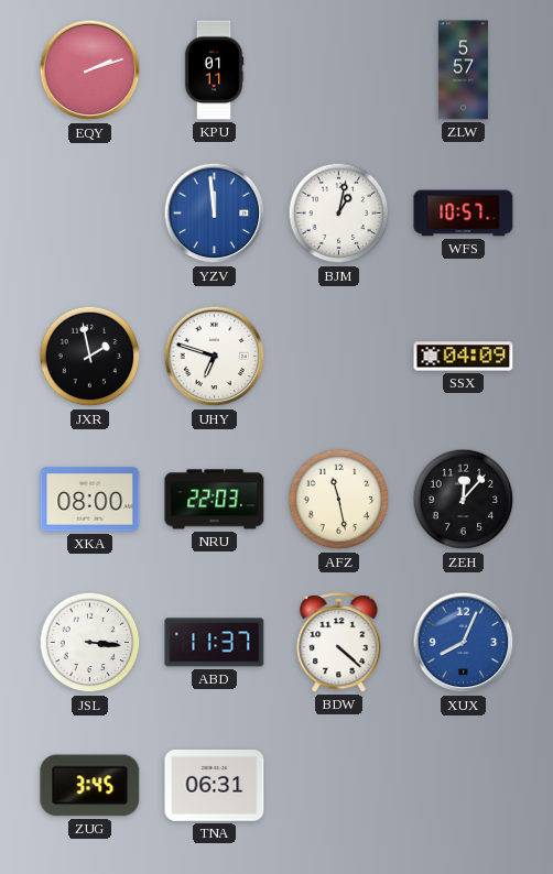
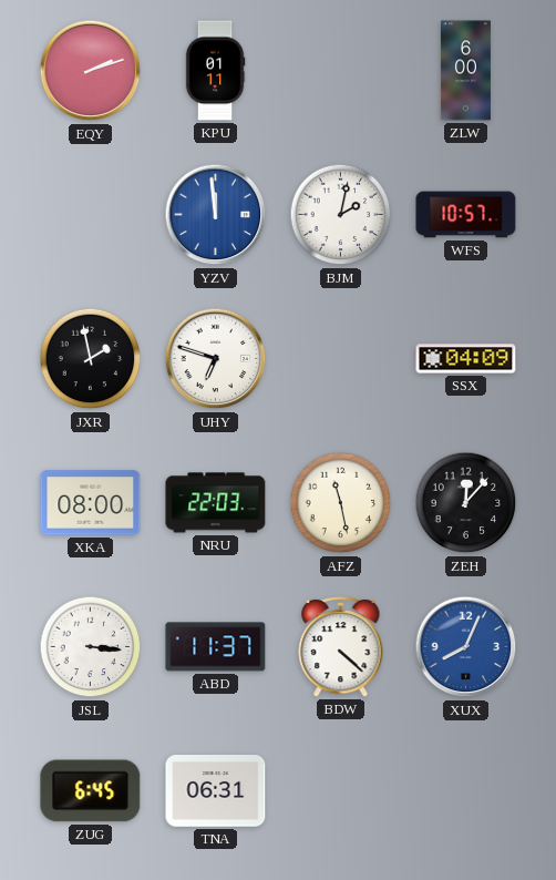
ZLW: 5:57 -> 6:00 (465, 71)
BJM: 1:02 -> 2:02 (341, 215)
ZUG: 3:45 -> 6:45 (91, 791)
